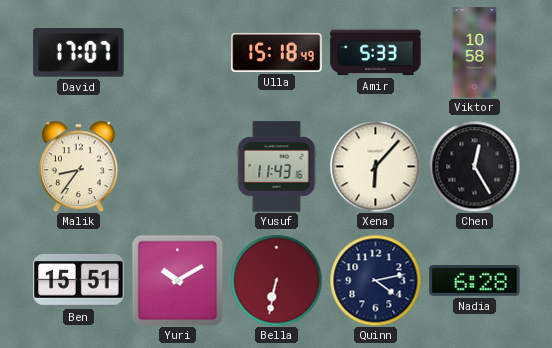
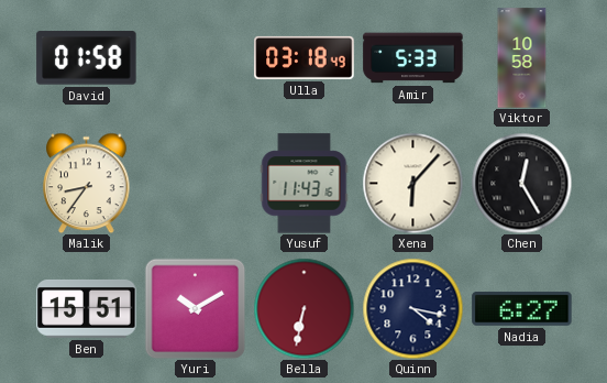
David: 17:07 -> 01:58 (87, 58)
Ulla: 15:18 -> 03:18 (305, 57)
Quinn: 4:13 -> 4:17 (412, 308)
Nadia: 6:28 -> 6:27 (522, 309)
